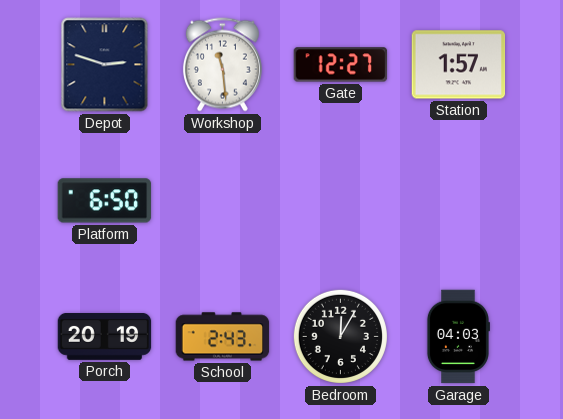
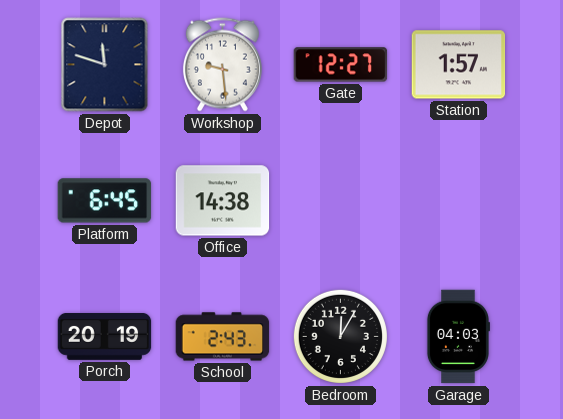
Depot: 2:48 -> 11:48 (105, 65)
Workshop: 11:29 -> 9:29 (222, 65)
Platform: 6:50 -> 6:45 (105, 201)
Office: none -> 14:38 (223, 201)
